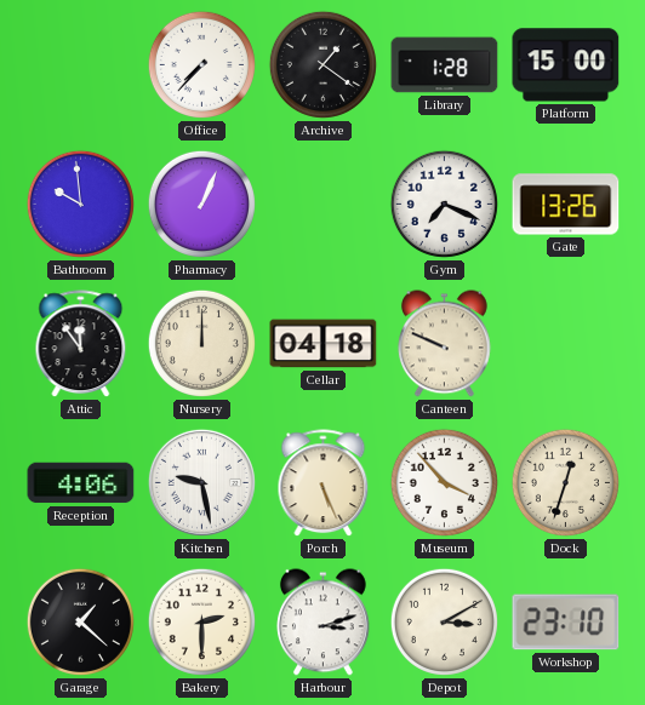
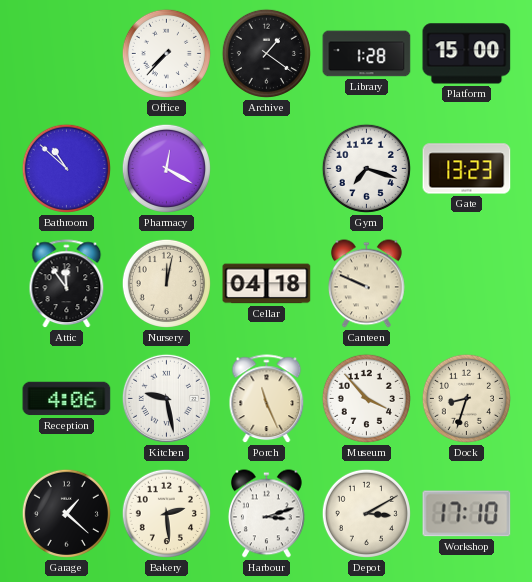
Bathroom: 9:59 -> 10:52 (66, 168)
Pharmacy: 1:04 -> 12:20 (166, 168)
Gym: 7:19 -> 7:18 (366, 168)
Gate: 13:26 -> 13:23 (467, 169)
Nursery: 12:00 -> 12:02 (166, 283)
Porch: 5:26 -> 11:26 (267, 399)
Dock: 12:33 -> 8:33 (466, 398)
Bakery: 2:30 -> 2:29 (166, 513)
Workshop: 23:10 -> 17:10 (467, 514)
